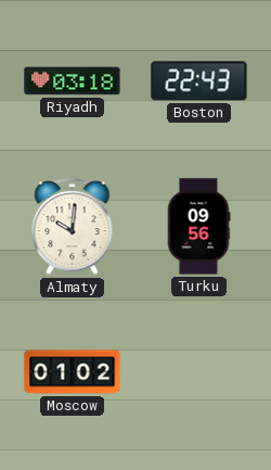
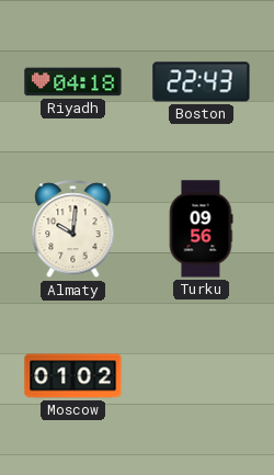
Riyadh: 03:18 -> 04:18 (73, 82)
